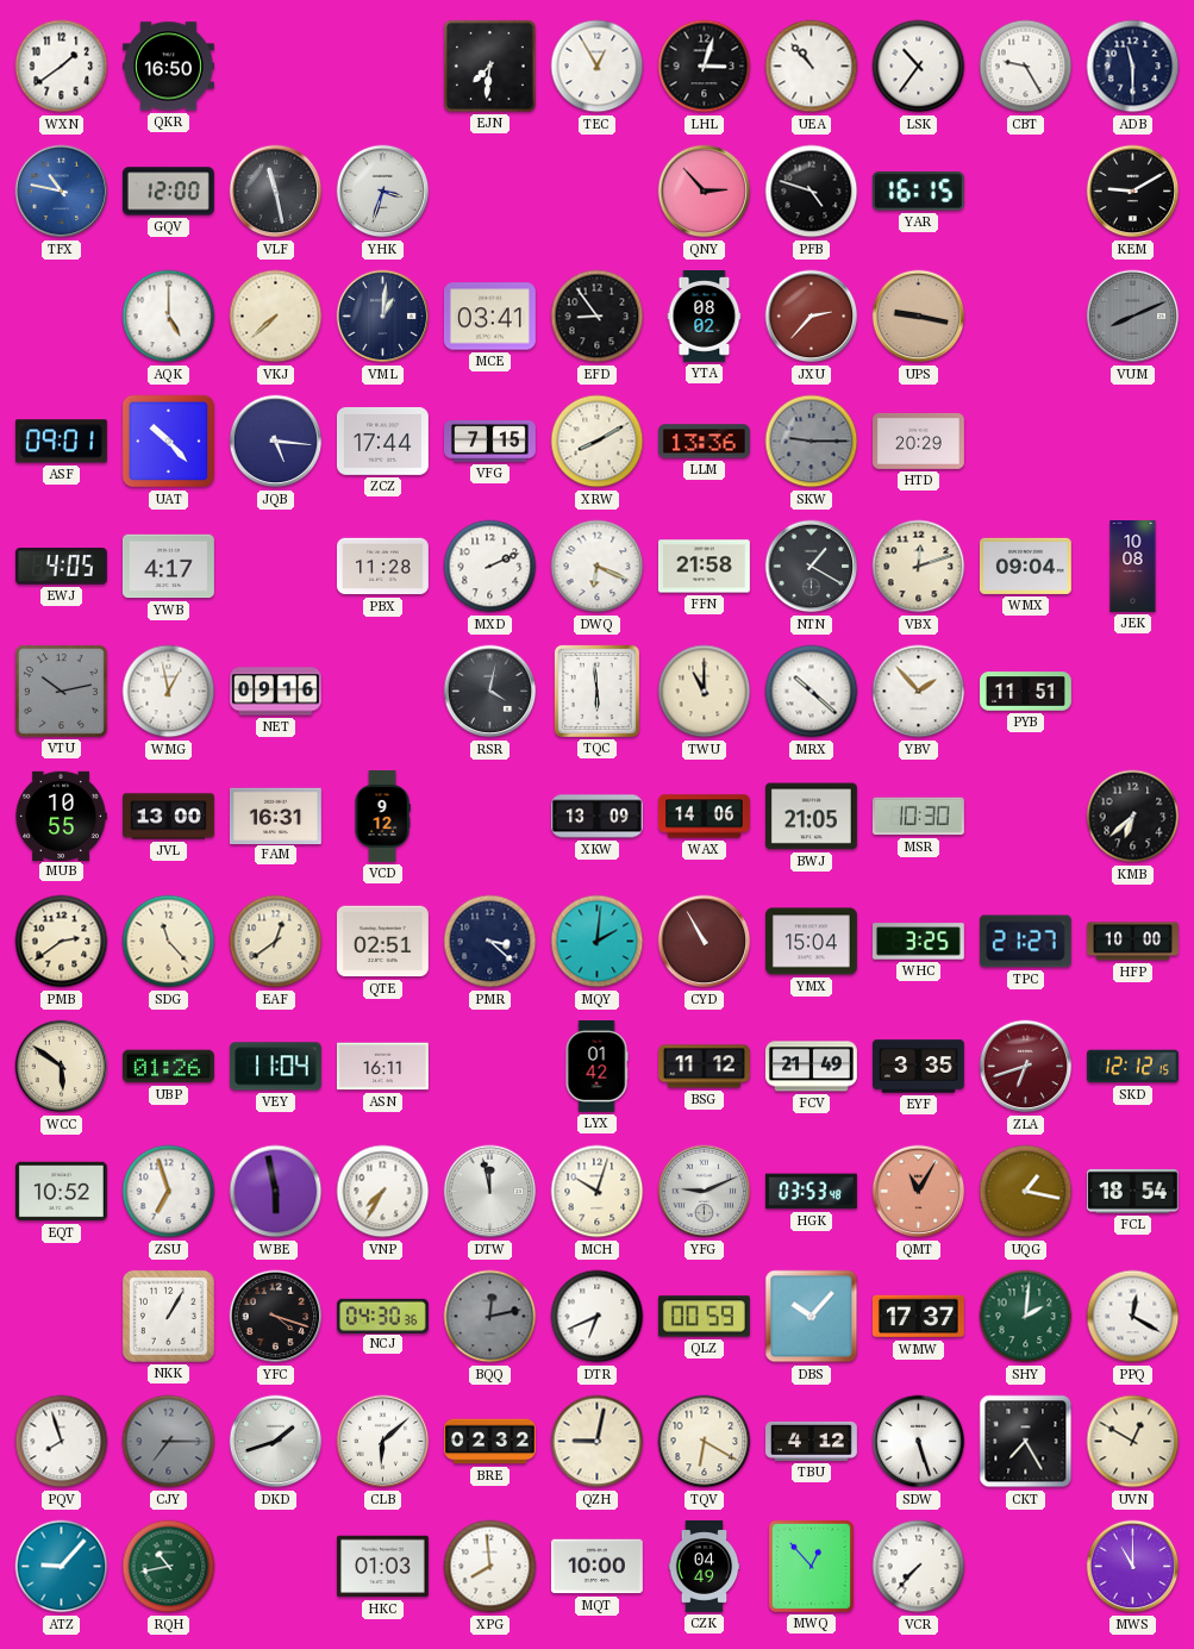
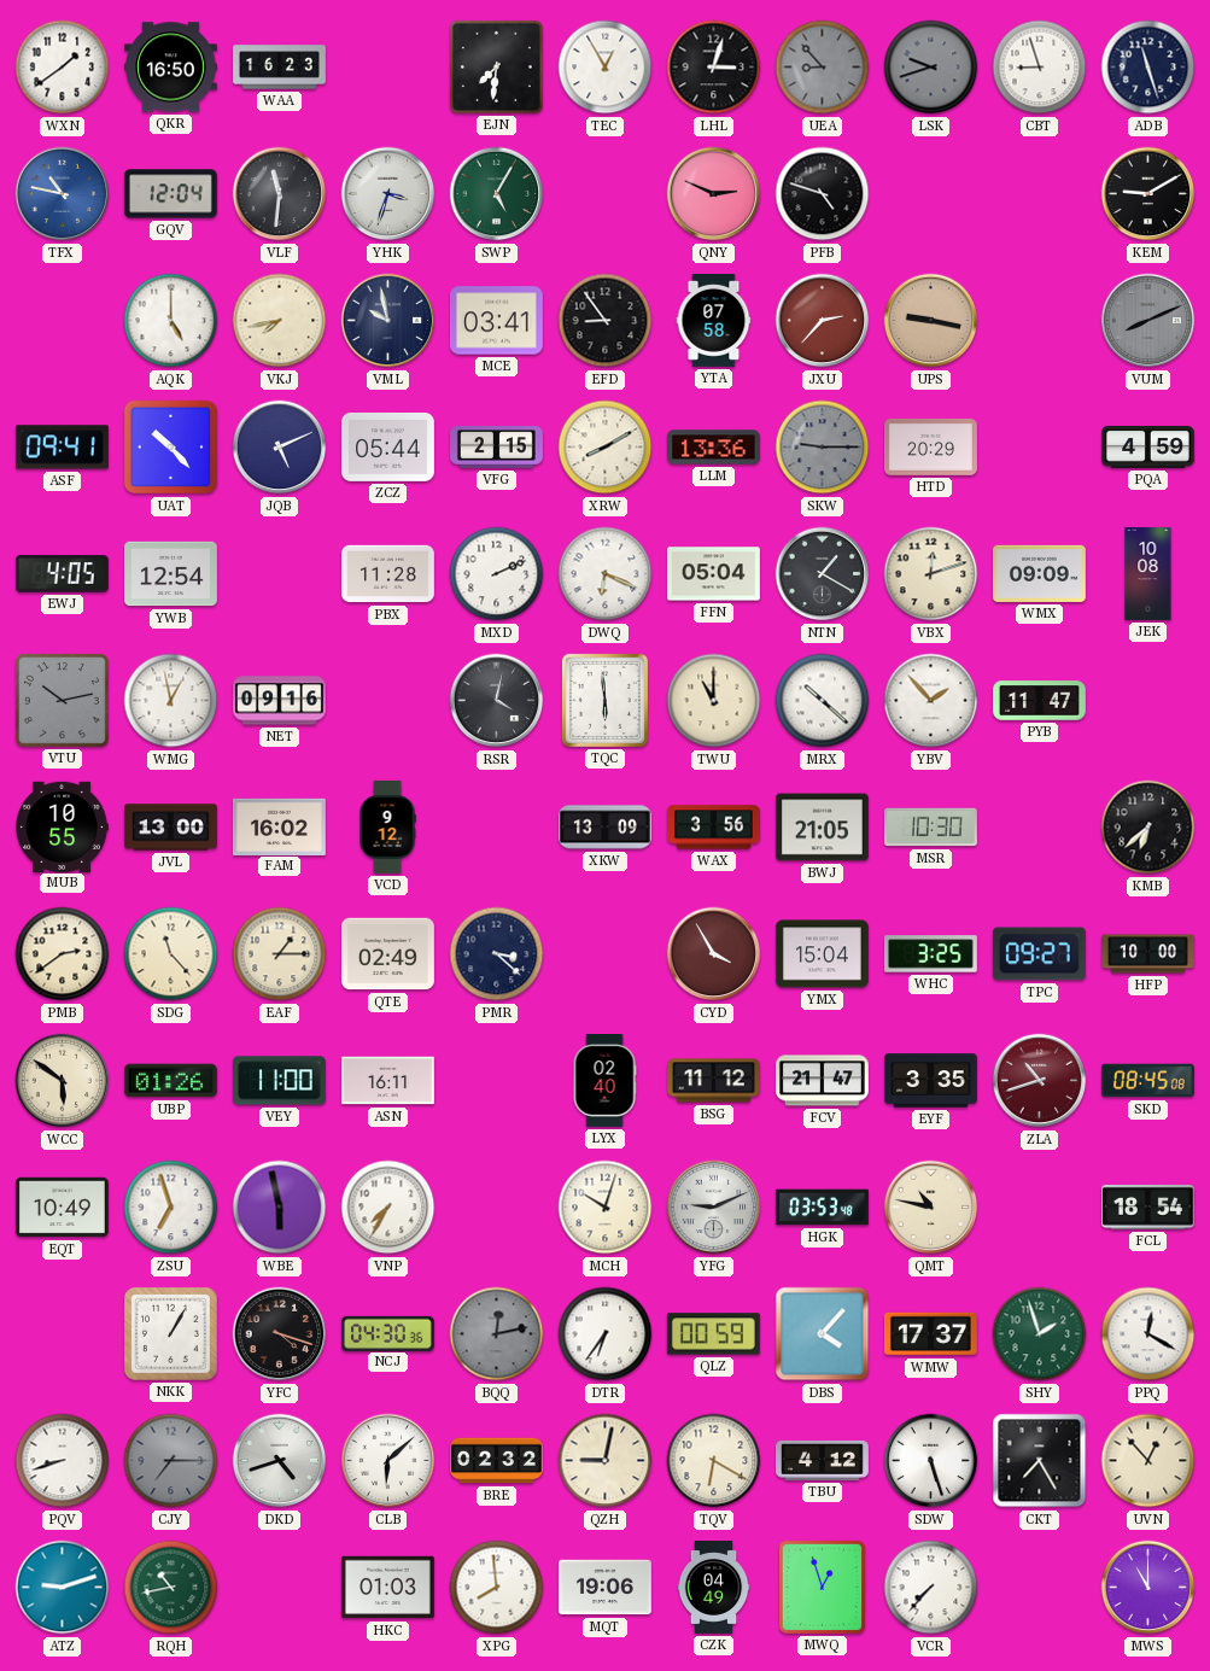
WAA: none -> 16:23 (280, 68)
UEA: 10:53 -> 8:53 (823, 68)
UEA dial: white -> grey (823, 68)
LSK: 10:36 -> 9:42 (931, 68)
LSK dial: white -> grey (931, 68)
CBT: 9:25 -> 8:57 (1040, 68)
ADB: 11:30 -> 11:27 (1148, 68)
GQV: 12:00 -> 12:04 (170, 194)
VLF: 11:28 -> 11:31 (280, 194)
SWP: none -> 5:05 (497, 194)
QNY: 2:53 -> 2:49 (714, 194)
YAR: 16:15 -> none (918, 192)
VKJ: 7:38 -> 7:43 (280, 321)
VML: 1:01 -> 9:58 (388, 321)
YTA: 08:02 -> 07:58 (714, 321)
ASF: 09:01 -> 09:41 (62, 448)
JQB: 5:16 -> 5:11 (280, 448)
ZCZ: 17:44 -> 05:44 (387, 446)
VFG: 7:15 -> 2:15 (497, 448)
PQA: none -> 4:59 (1148, 446)
YWB: 4:17 -> 12:54 (171, 574)
FFN: 21:58 -> 05:04 (713, 574)
WMX: 09:04 -> 09:09 (1039, 573)
PYB: 11:51 -> 11:47 (1040, 701)
FAM: 16:31 -> 16:02 (279, 826)
WAX: 14:06 -> 3:56 (714, 828)
EAF: 12:39 -> 1:15 (280, 954)
QTE: 02:51 -> 02:49 (387, 954)
MQY: 2:01 -> none (598, 942)
CYD: 10:55 -> 3:55 (714, 954)
TPC: 21:27 -> 09:27 (1039, 954)
VEY: 11:04 -> 11:00 (279, 1081)
LYX: 01:42 -> 02:40 (604, 1081)
FCV: 21:49 -> 21:47 (823, 1081)
ZLA: 6:42 -> 10:42 (1040, 1081)
SKD: 12:12 -> 08:45 (1147, 1081)
EQT: 10:52 -> 10:49 (62, 1208)
DTW: 11:58 -> none (490, 1192)
QMT: 11:05 -> 10:47 (931, 1208)
QMT dial: salmon -> cream (931, 1208)
UQG: 1:17 -> none (1026, 1192)
DTR: 6:41 -> 6:36 (606, 1334)
DBS: 10:07 -> 4:07 (823, 1334)
SHY: 2:01 -> 1:57 (1040, 1334)
PQV: 7:57 -> 8:42 (63, 1461)
DKD: 1:42 -> 4:42 (280, 1461)
UVN: 12:50 -> 12:53 (1148, 1461)
ATZ: 9:07 -> 9:12 (63, 1588)
MQT: 10:00 -> 19:06 (604, 1588)
MWQ: 12:53 -> 12:57 (822, 1587)
